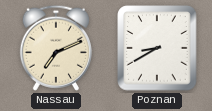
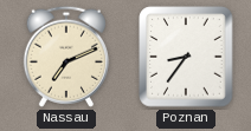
Poznan: 8:40 -> 8:36 (186, 57)
